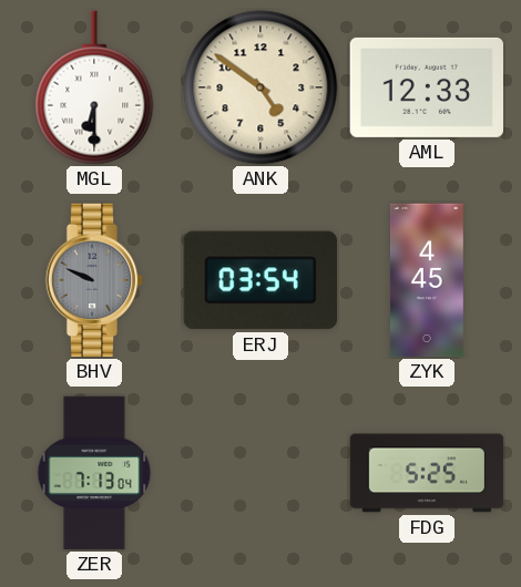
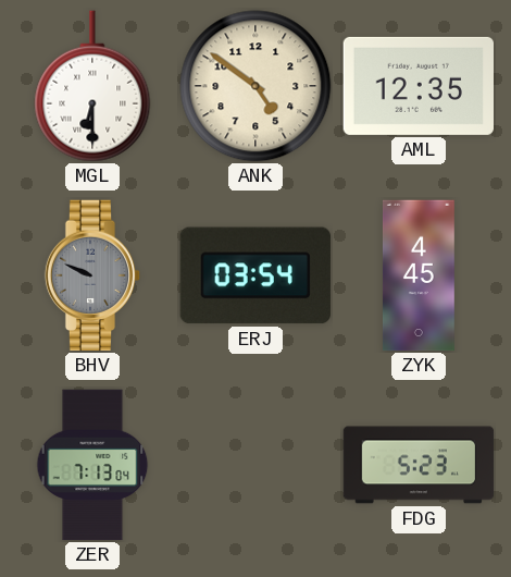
AML: 12:33 -> 12:35 (417, 86)
FDG: 5:25 -> 5:23 (419, 465)
